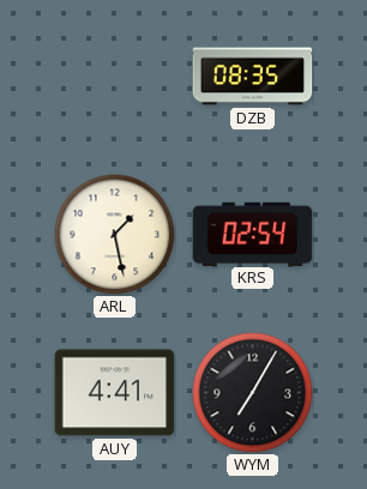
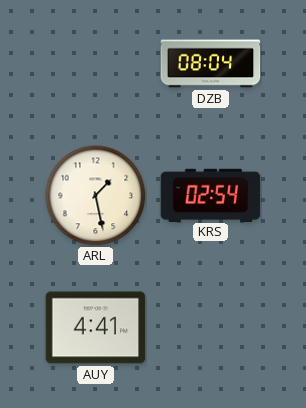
DZB: 08:35 -> 08:04 (211, 64)
WYM: 7:05 -> none (253, 393)
